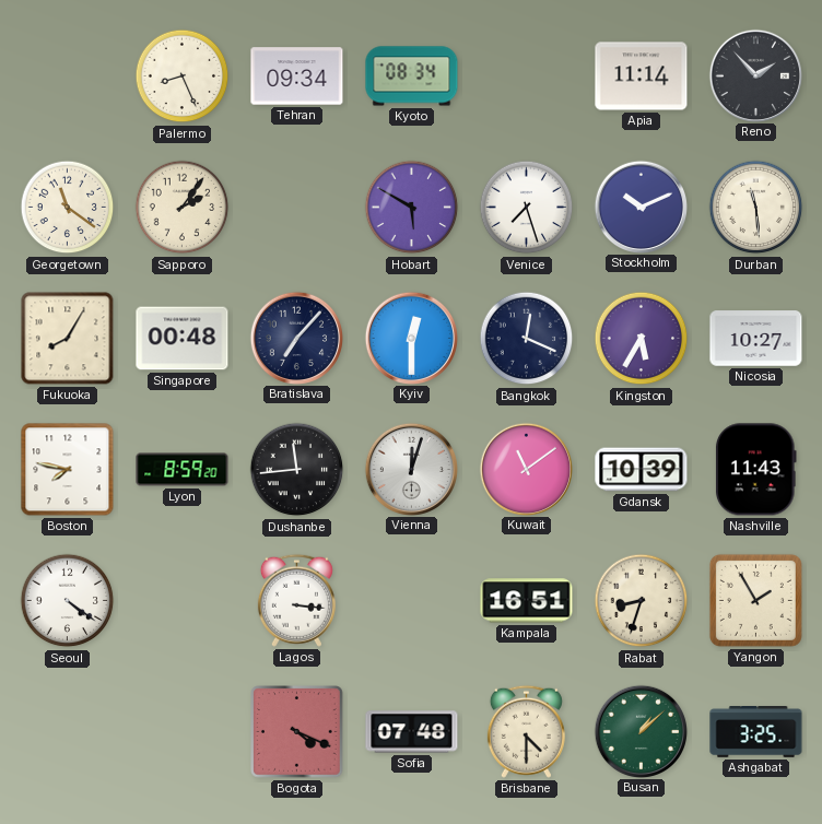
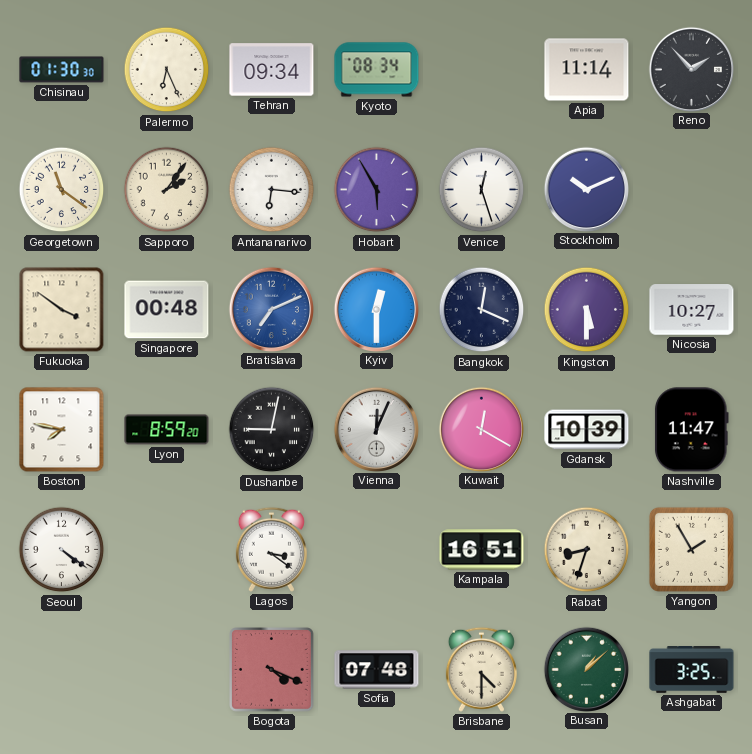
Chisinau: none -> 01:30 (62, 70)
Palermo: 8:26 -> 6:26 (167, 70)
Antananarivo: none -> 6:16 (272, 190)
Hobart: 5:50 -> 5:55 (377, 190)
Venice: 7:27 -> 12:27 (482, 190)
Durban: 11:29 -> none (756, 208)
Fukuoka: 8:05 -> 3:51 (62, 310)
Bratislava: 7:07 -> 7:11 (271, 309)
Bratislava dial: navy -> blue (271, 309)
Kingston: 5:35 -> 5:30 (587, 310)
Dushanbe: 11:44 -> 9:02 (272, 430)
Vienna: 12:03 -> 12:04 (376, 429)
Kuwait: 11:09 -> 12:20 (481, 429)
Nashville: 11:43 -> 11:47 (691, 430)
Lagos: 3:16 -> 3:21 (271, 549)
